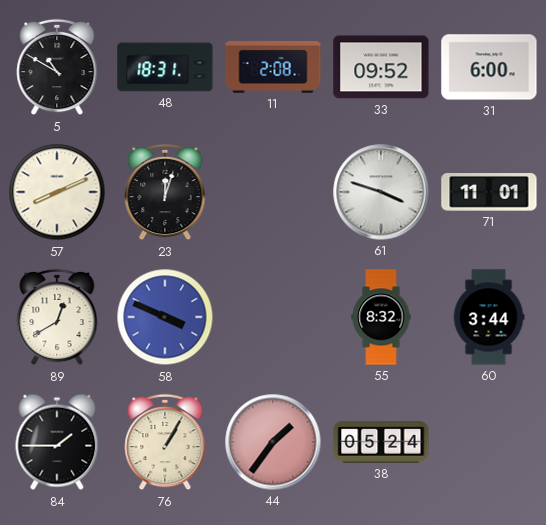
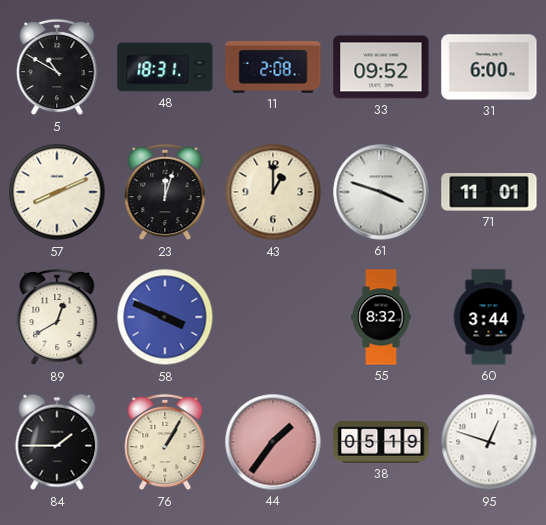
43: none -> 1:00 (273, 192)
38: 05:24 -> 05:19 (381, 442)
95: none -> 12:48 (489, 442)
